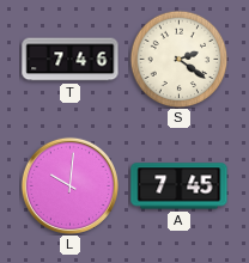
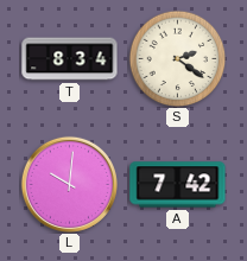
T: 7:46 -> 8:34 (70, 59)
A: 7:45 -> 7:42 (178, 185)
